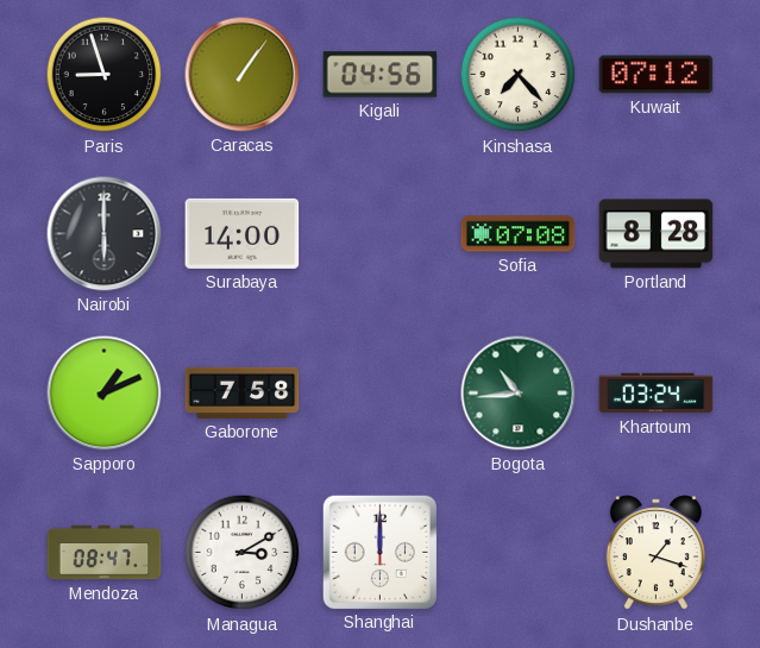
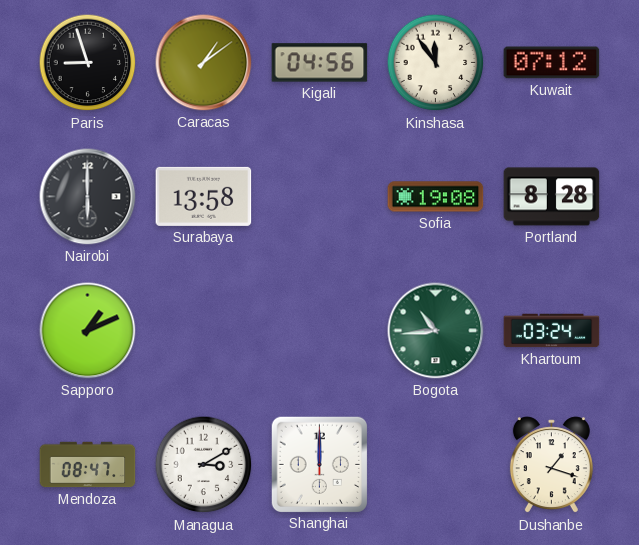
Caracas: 1:06 -> 1:09 (204, 63)
Kinshasa: 7:23 -> 11:54 (436, 63)
Surabaya: 14:00 -> 13:58 (204, 196)
Sofia: 07:08 -> 19:08 (436, 197)
Gaborone: 7:58 -> none (243, 392)
